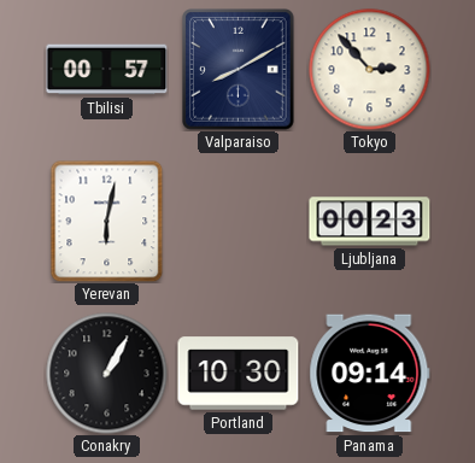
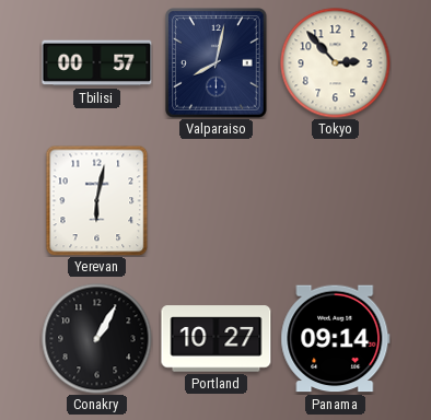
Valparaiso: 8:10 -> 8:02 (217, 63)
Ljubljana: 00:23 -> none (370, 222)
Portland: 10:30 -> 10:27 (217, 339)
